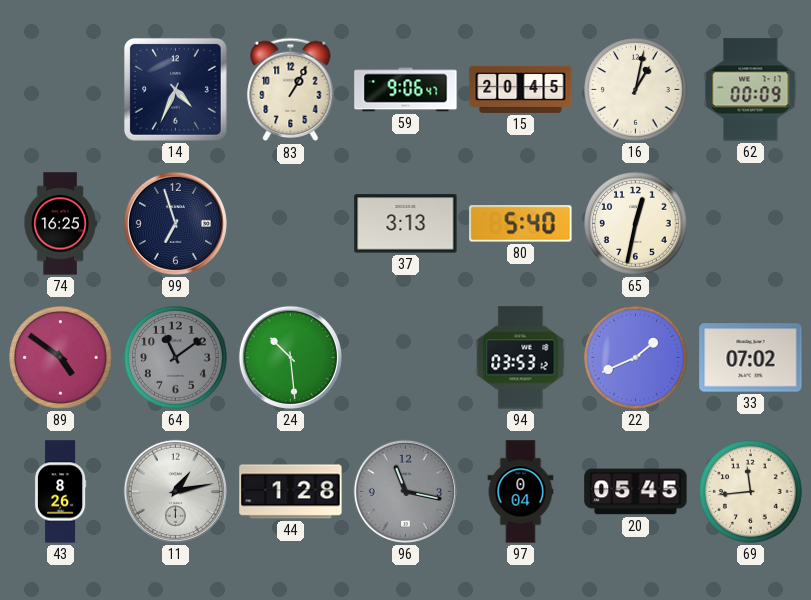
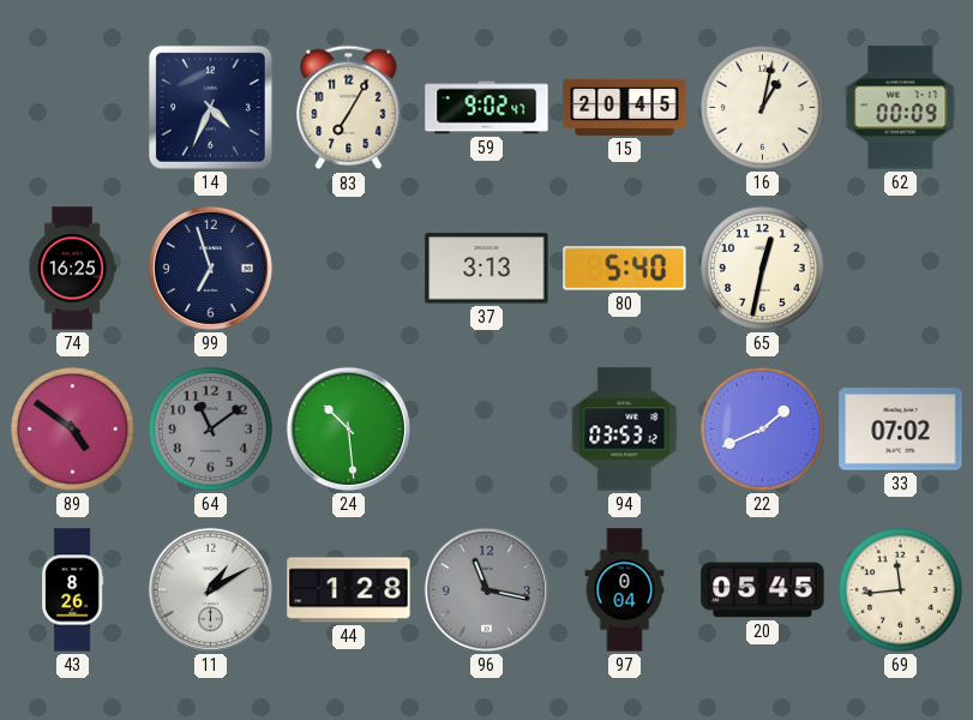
83: 1:05 -> 7:05 (349, 108)
59: 9:06 -> 9:02 (487, 108)
11: 1:13 -> 1:10 (210, 589)
